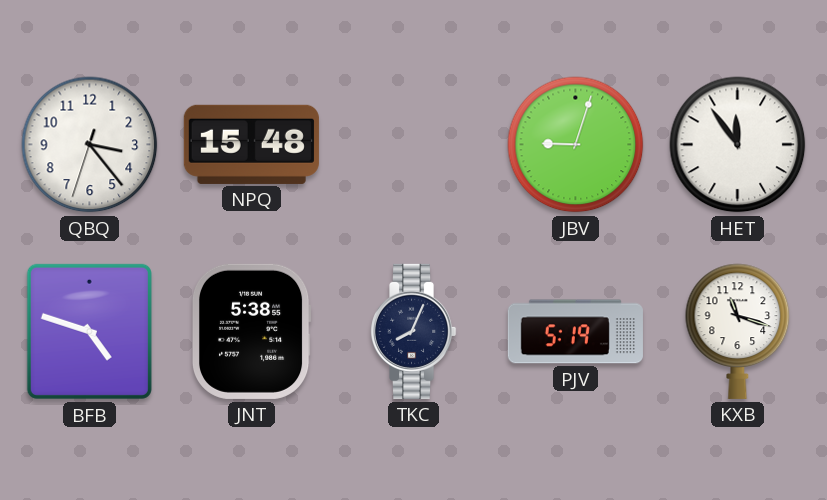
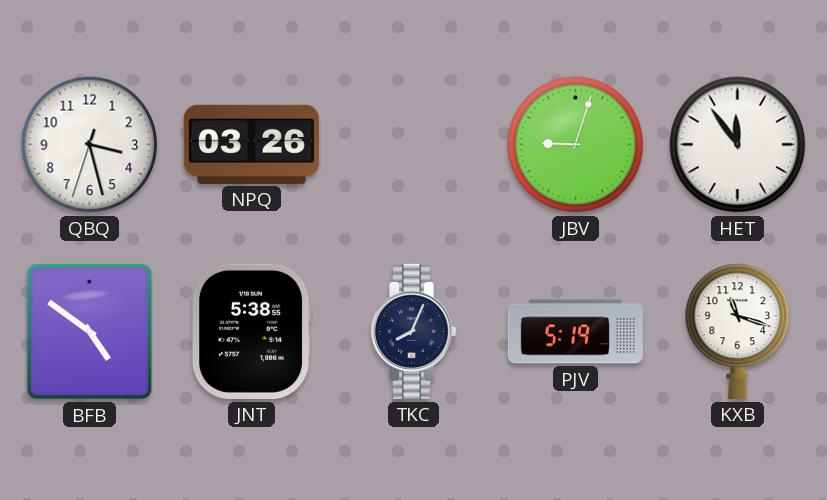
QBQ: 3:23 -> 3:27 (90, 145)
NPQ: 15:48 -> 03:26 (251, 144)
BFB: 4:48 -> 4:51 (89, 331)
